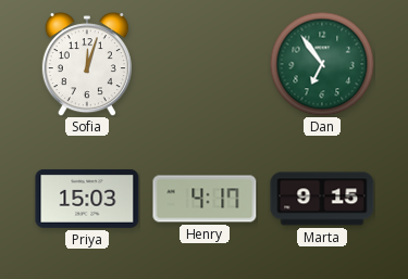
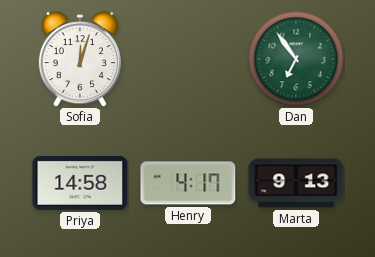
Priya: 15:03 -> 14:58 (80, 183)
Marta: 9:15 -> 9:13 (296, 183)
